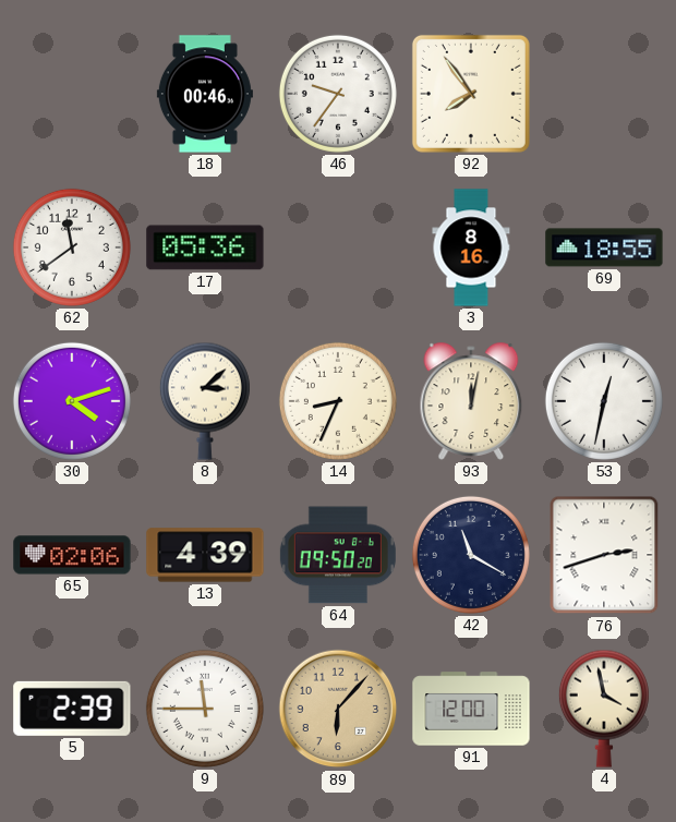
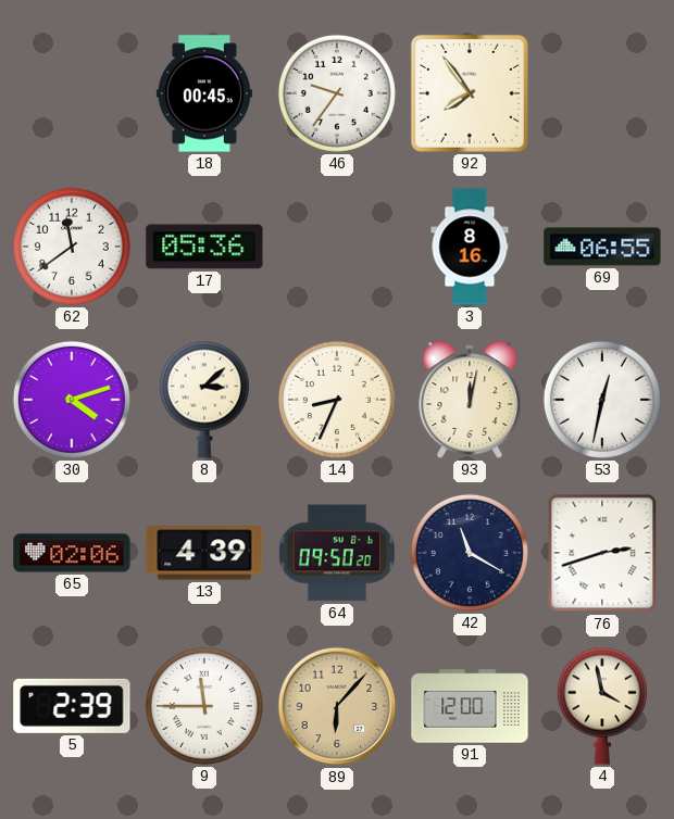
18: 00:46 -> 00:45 (204, 93)
69: 18:55 -> 06:55 (602, 247)
